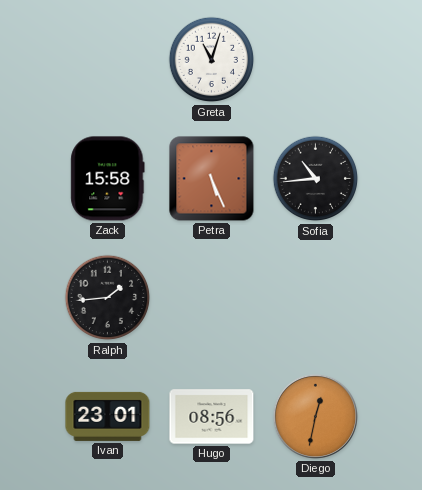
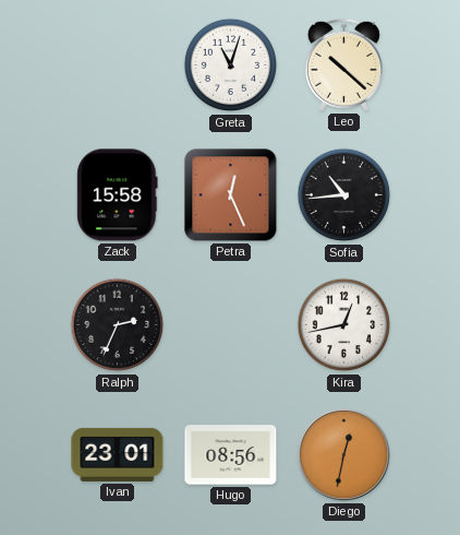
Leo: none -> 10:22 (343, 64)
Petra: 5:26 -> 12:26 (231, 195)
Ralph: 1:44 -> 2:34 (118, 325)
Kira: none -> 12:43 (344, 325)
